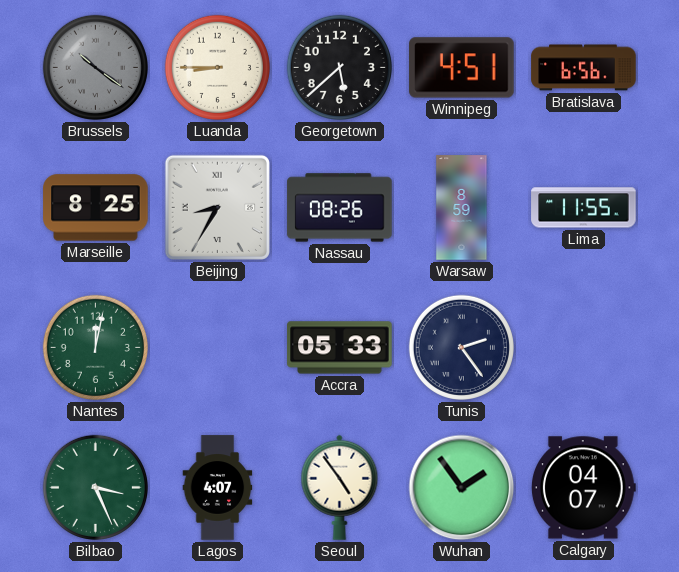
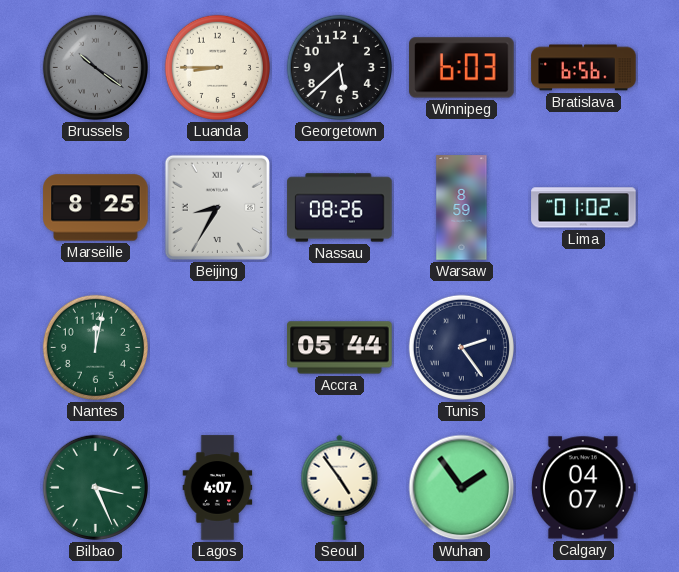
Winnipeg: 4:51 -> 6:03 (462, 68)
Lima: 11:55 -> 01:02 (584, 208)
Accra: 05:33 -> 05:44 (340, 348)
